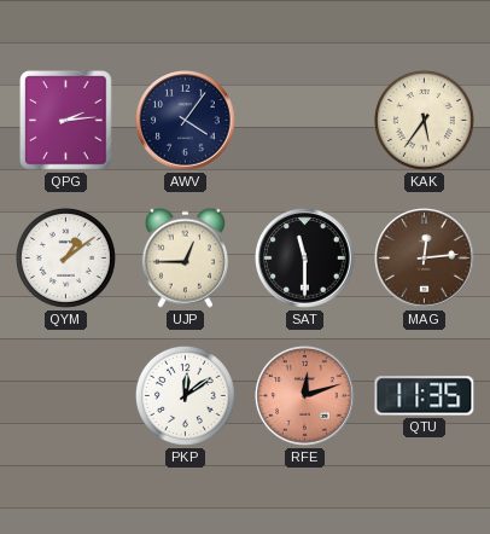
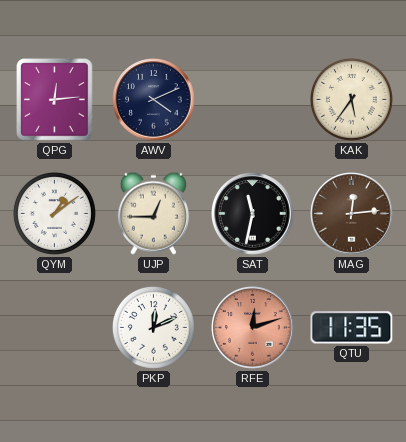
QPG: 2:14 -> 12:14 (55, 100)
AWV: 4:06 -> 4:11 (154, 100)
SAT: 11:30 -> 11:32 (253, 214)
PKP: 12:09 -> 12:11 (153, 327)
